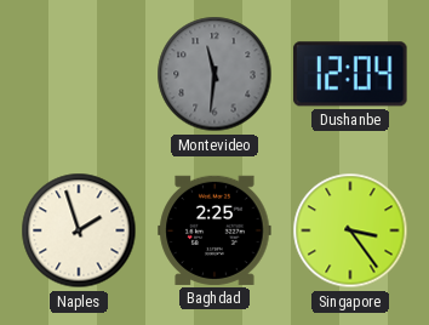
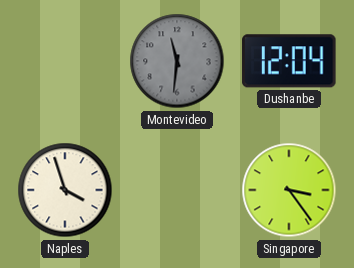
Naples: 1:57 -> 3:57 (65, 190)
Baghdad: 2:25 -> none (215, 230)
